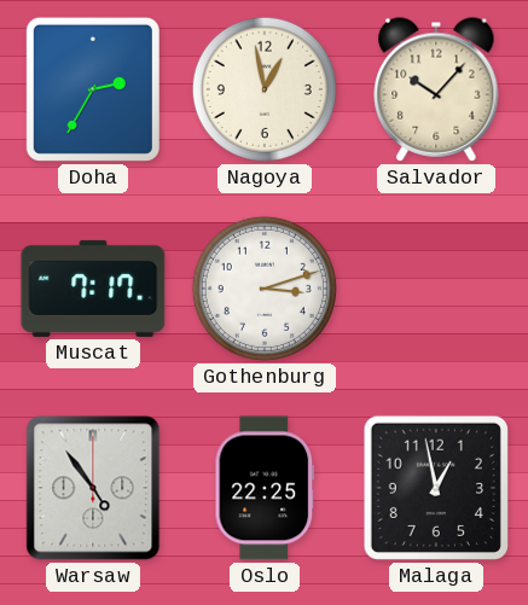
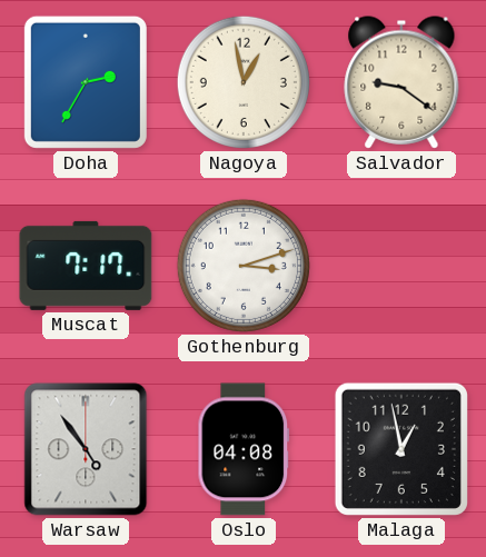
Salvador: 10:07 -> 9:21 (401, 82)
Oslo: 22:25 -> 04:08 (244, 449)
